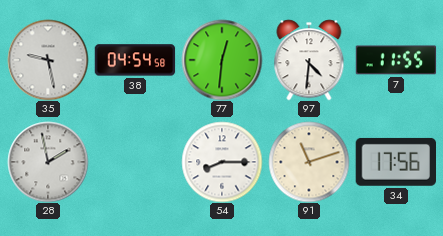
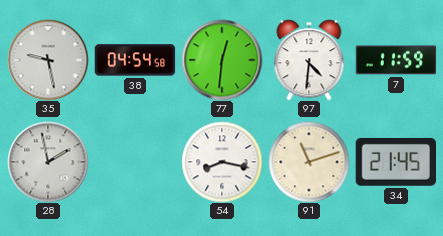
7: 11:55 -> 11:59 (396, 60)
54: 8:15 -> 8:17 (222, 162)
34: 17:56 -> 21:45 (395, 162)
